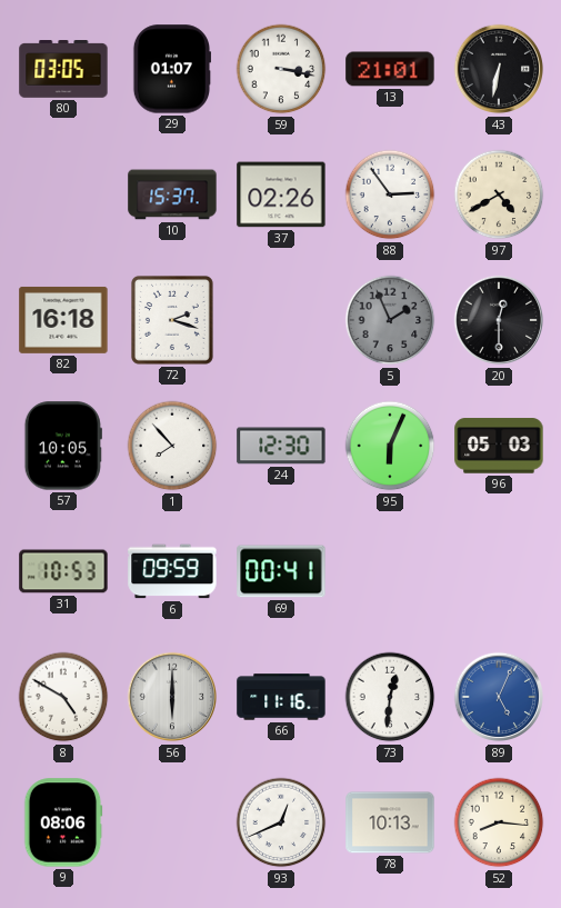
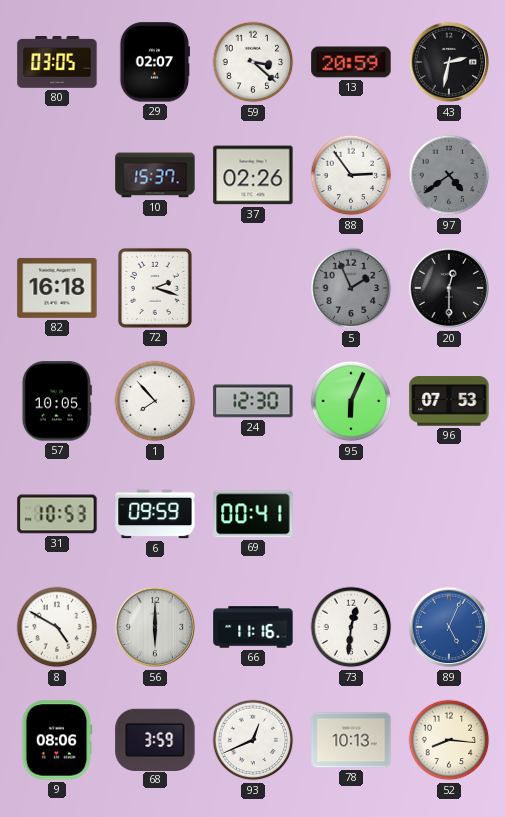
29: 01:07 -> 02:07 (154, 62)
59: 3:17 -> 3:22 (253, 62)
13: 21:01 -> 20:59 (351, 62)
43: 6:32 -> 2:32 (449, 62)
97: 4:40 -> 4:39 (449, 175)
97 dial: cream -> grey (449, 175)
96: 05:03 -> 07:53 (449, 401)
68: none -> 3:59 (155, 739)
